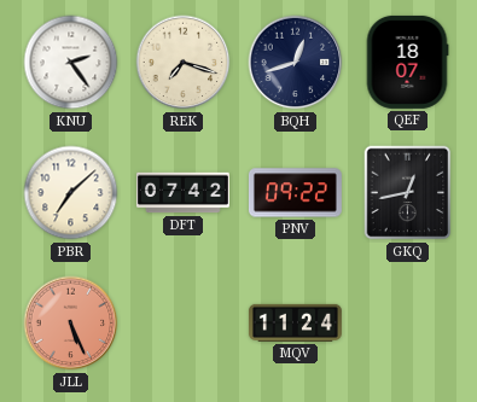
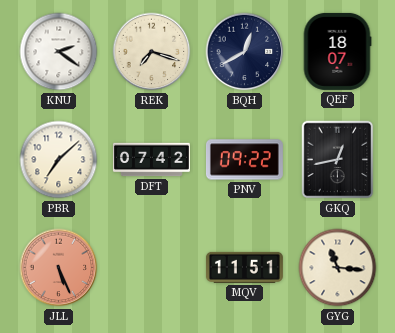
KNU: 2:24 -> 2:21 (59, 52)
BQH: 12:42 -> 12:40 (245, 52)
MQV: 11:24 -> 11:51 (244, 267)
GYG: none -> 11:16 (338, 268)
